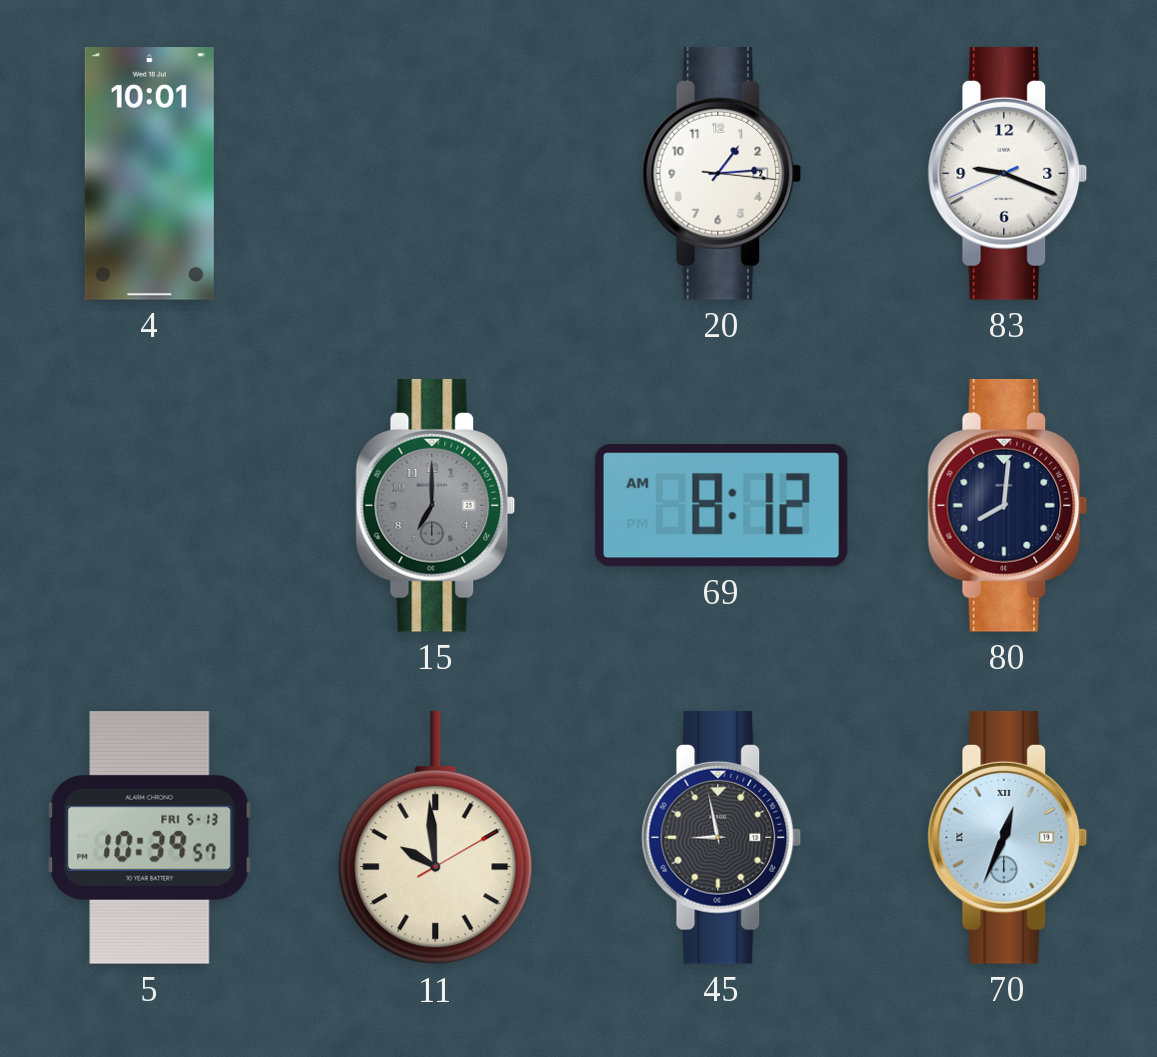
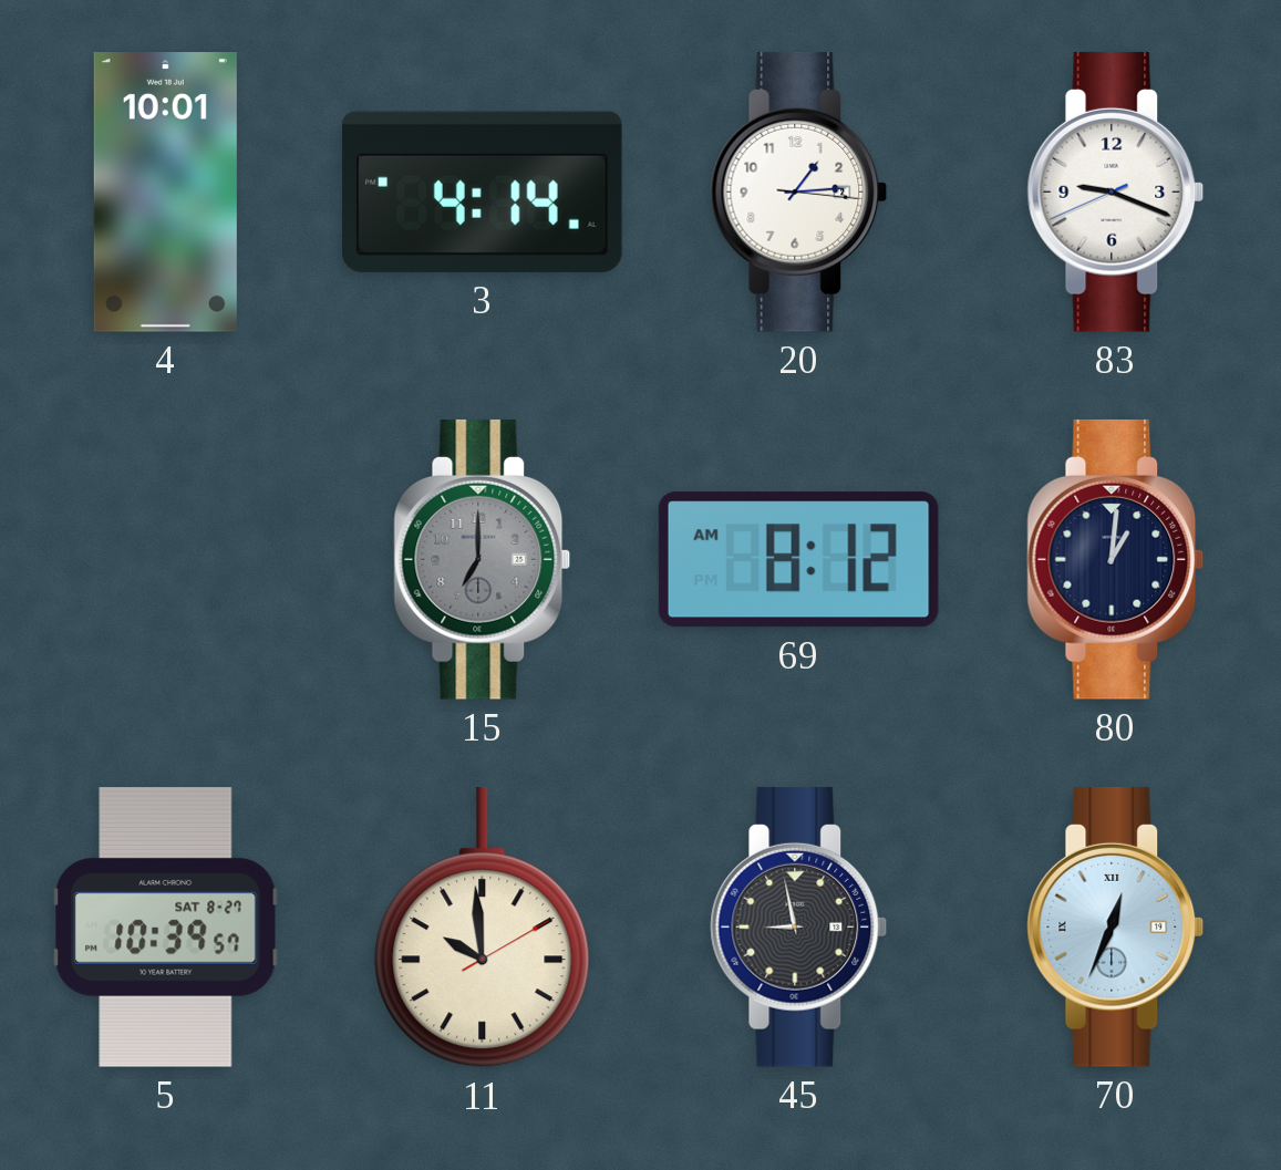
3: none -> 4:14 (482, 191)
80: 8:01 -> 1:01 (1116, 559)
5 date: FRI 5-13 -> SAT 8-27 (166, 928)
